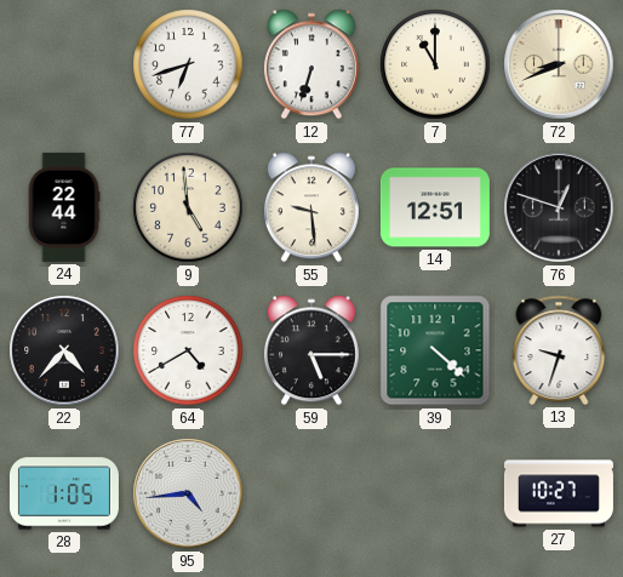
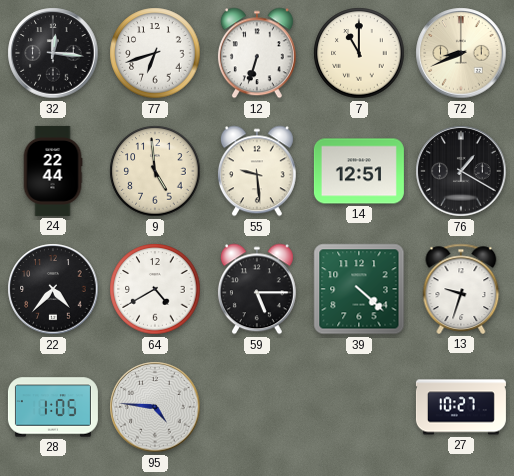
32: none -> 12:16 (53, 53)
76: 12:48 -> 1:20 (461, 171)
95: 4:44 -> 4:46 (155, 407)
